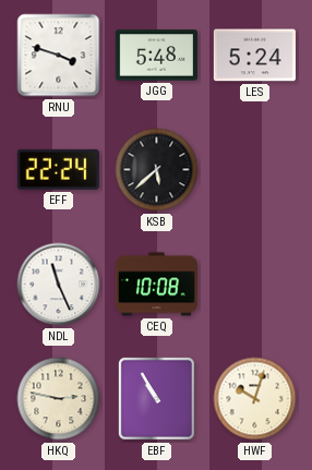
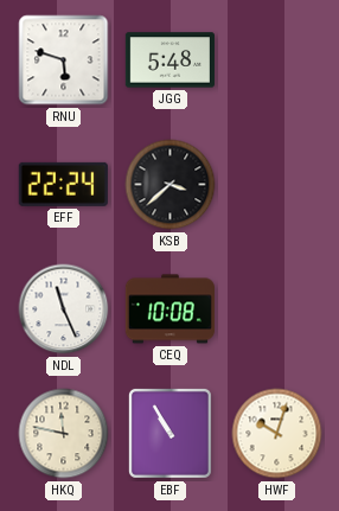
RNU: 3:48 -> 5:48 (64, 60)
LES: 5:24 -> none (254, 56)
KSB: 5:38 -> 3:38 (171, 185)
HKQ: 2:47 -> 11:47 (64, 434)
